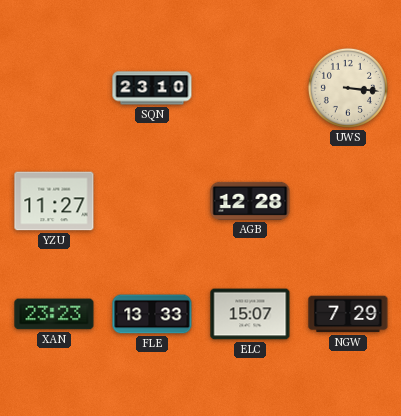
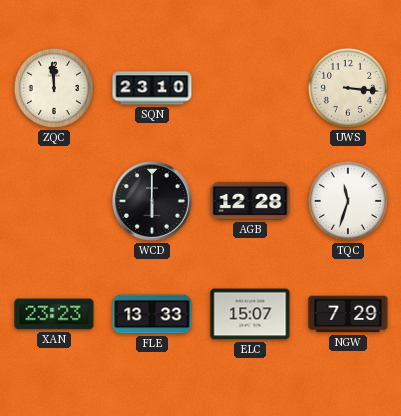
ZQC: none -> 11:59 (54, 88)
YZU: 11:27 -> none (54, 201)
WCD: none -> 6:00 (153, 202)
TQC: none -> 11:33 (348, 201)
